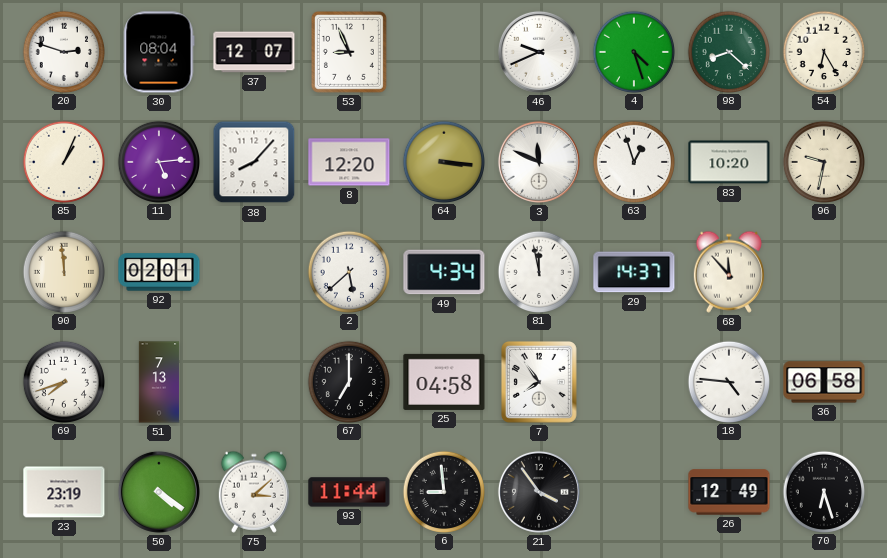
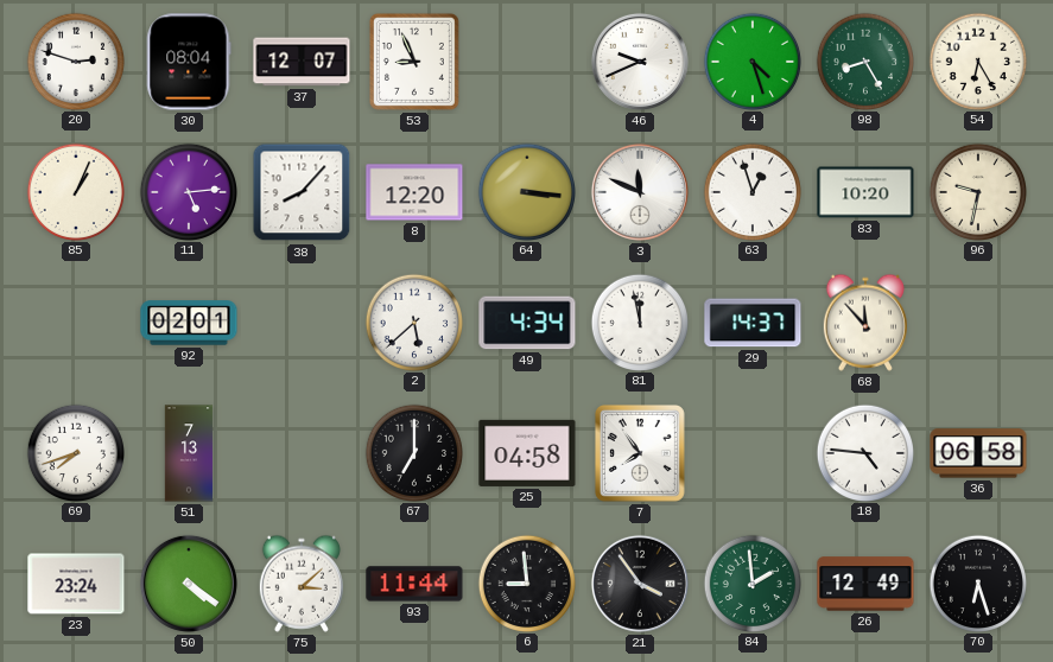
98: 8:22 -> 8:25 (864, 61)
90: 11:59 -> none (63, 271)
23: 23:19 -> 23:24 (76, 584)
84: none -> 1:59 (751, 583)
